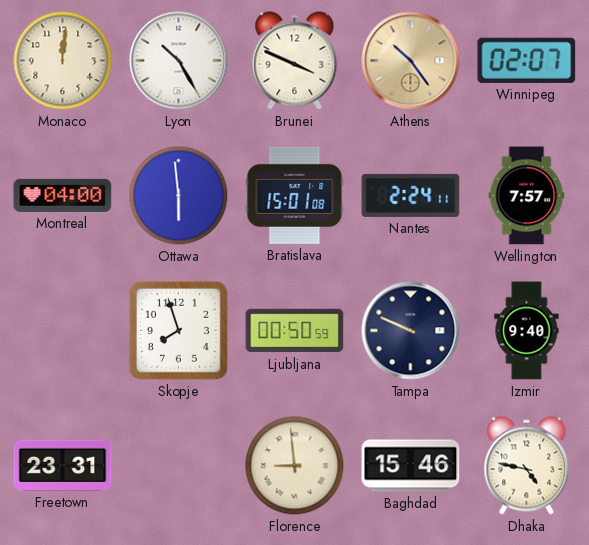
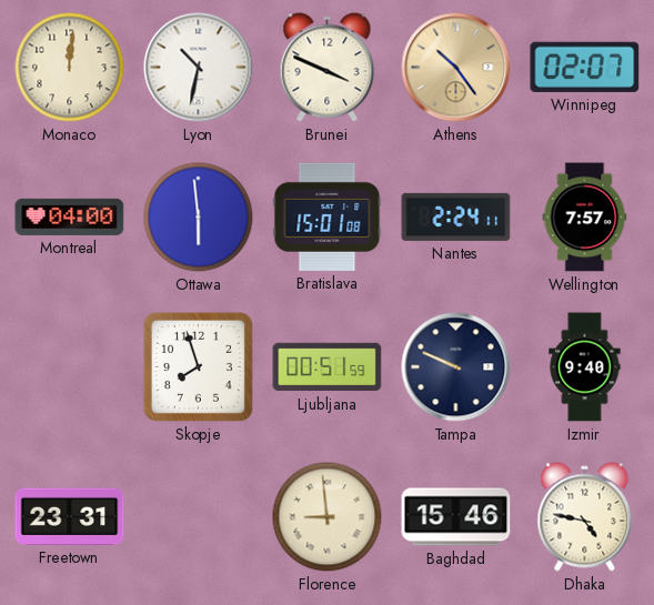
Lyon: 10:25 -> 10:32 (199, 68)
Ljubljana: 00:50 -> 00:51 (328, 367)
